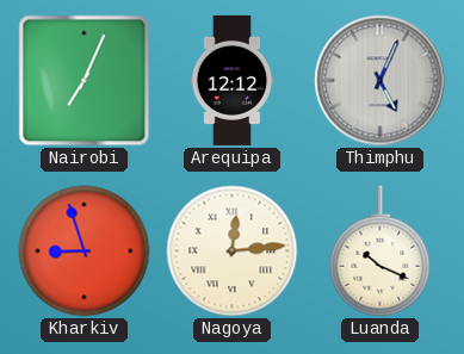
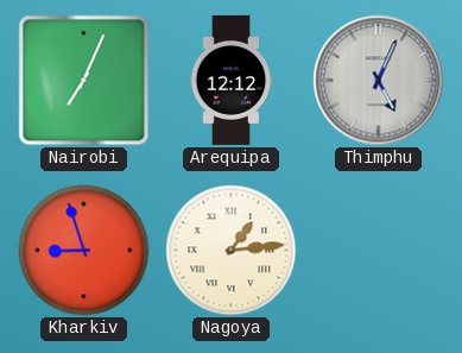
Nagoya: 12:14 -> 1:14 (232, 251)
Luanda: 10:19 -> none (381, 251)
